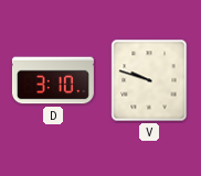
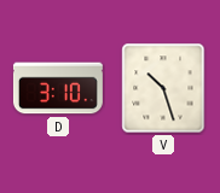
V: 9:48 -> 10:27 (163, 88)
